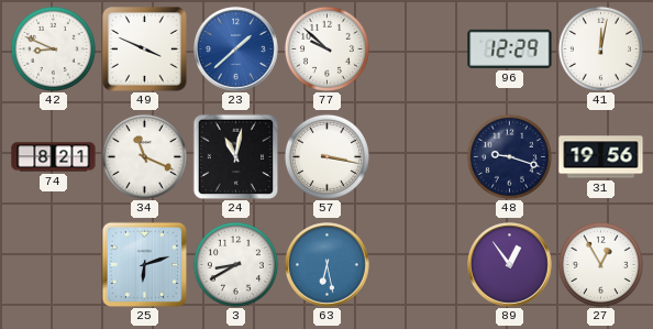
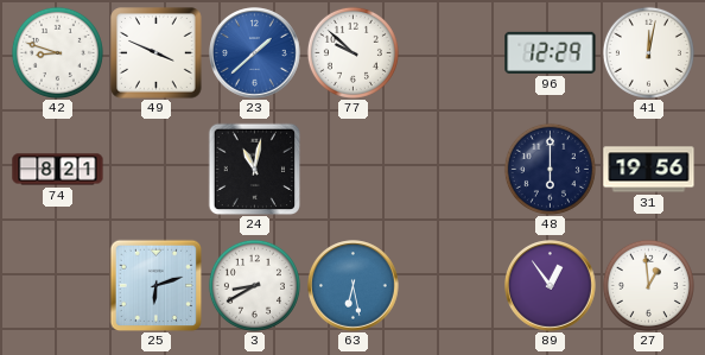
42: 8:49 -> 8:48 (57, 52)
34: 11:19 -> none (144, 156)
57: 3:17 -> none (326, 156)
48: 9:18 -> 6:00 (550, 169)
27: 12:55 -> 12:59 (648, 285)
